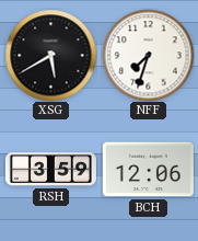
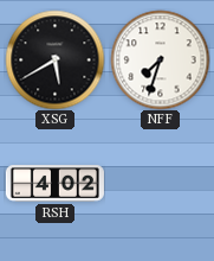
RSH: 3:59 -> 4:02 (54, 184)
BCH: 12:06 -> none (148, 170)
